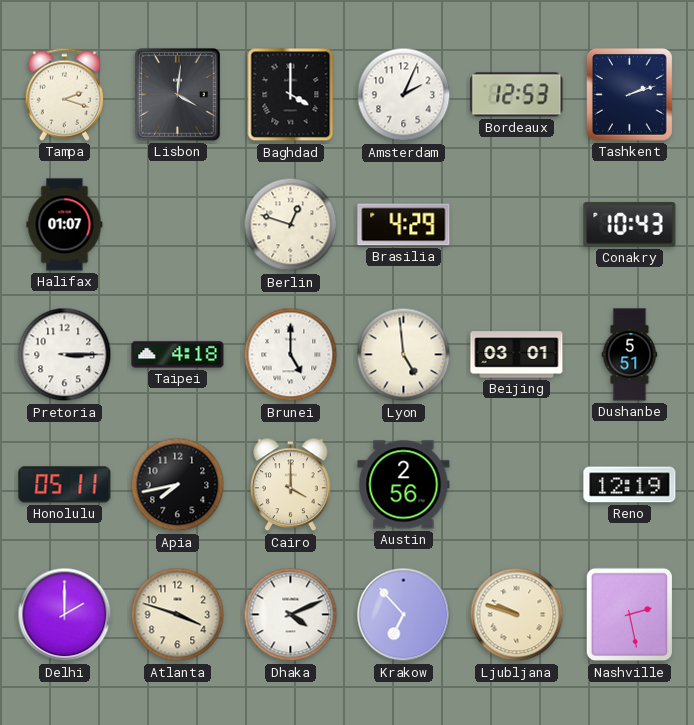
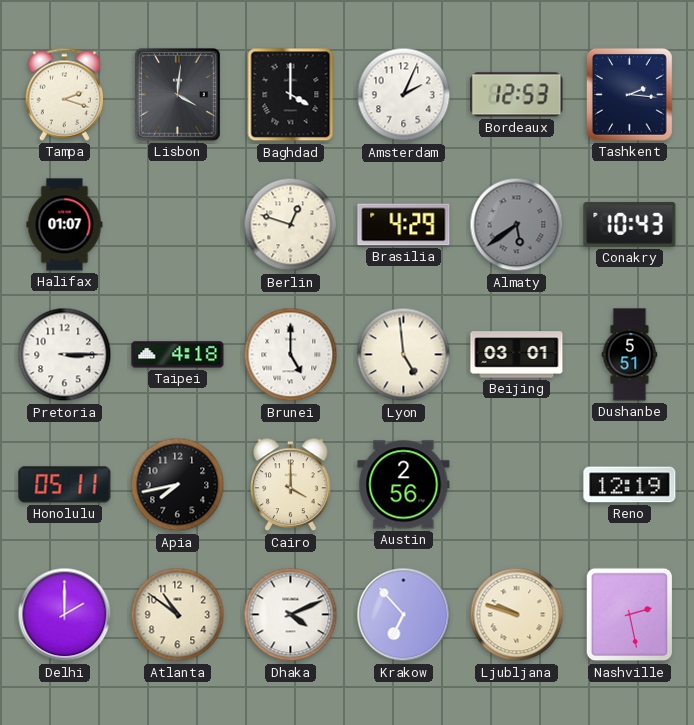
Tashkent: 2:12 -> 2:16 (629, 94)
Almaty: none -> 5:39 (517, 225)
Atlanta: 3:48 -> 10:51 (178, 615)
